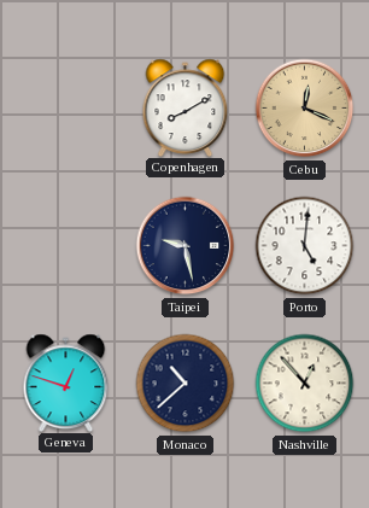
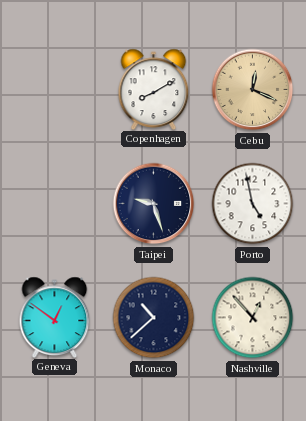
Taipei: 9:28 -> 9:27 (154, 204)
Porto: 5:01 -> 4:58 (253, 204)
Geneva: 12:48 -> 12:51 (55, 317)
